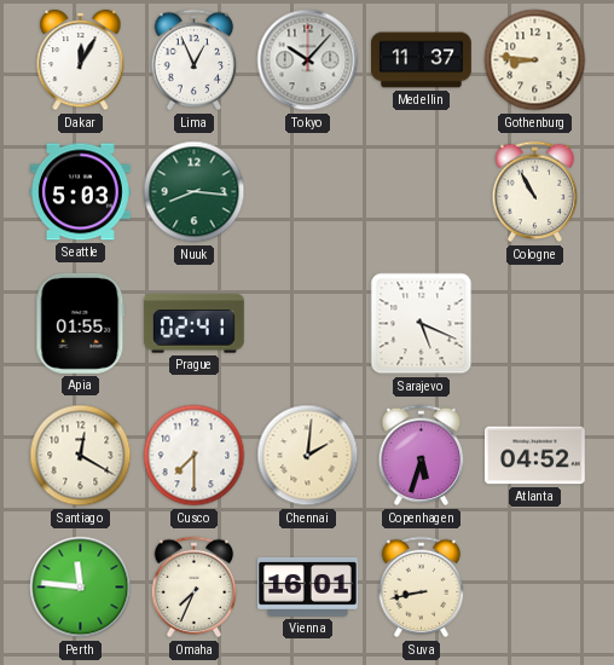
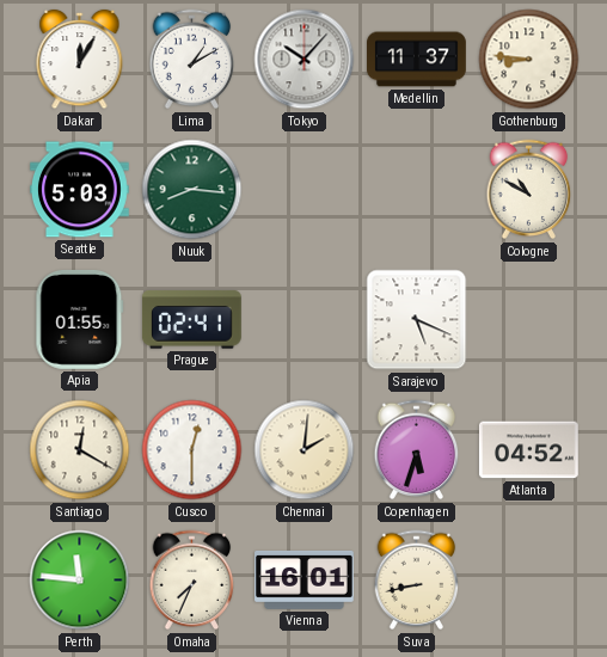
Lima: 12:56 -> 1:10 (192, 60)
Cologne: 10:55 -> 10:50 (529, 190)
Cusco: 7:30 -> 12:30 (192, 450)
